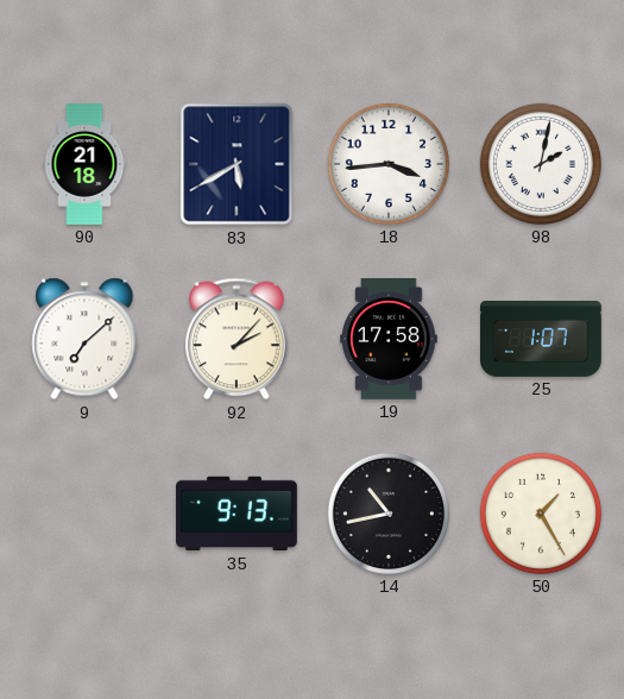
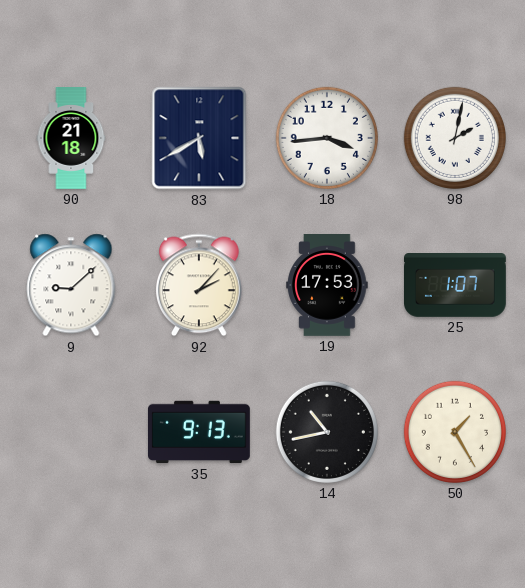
9: 7:08 -> 9:08 (71, 285)
19: 17:58 -> 17:53 (327, 286)
